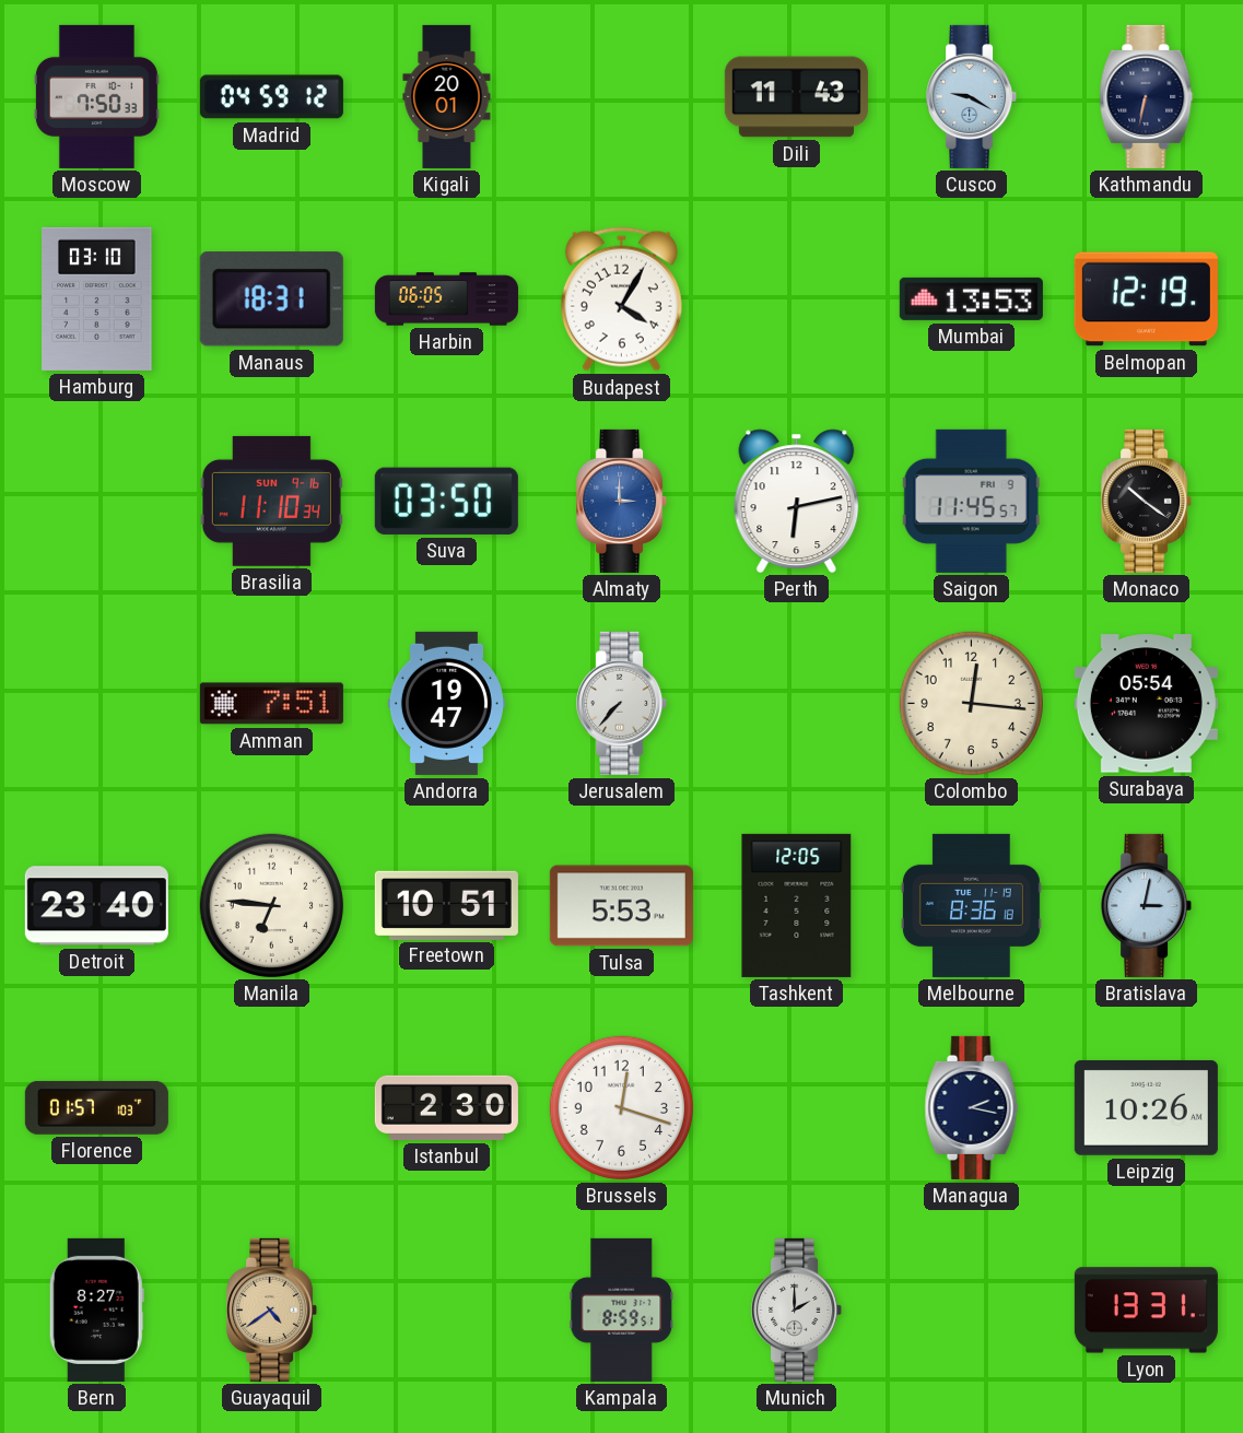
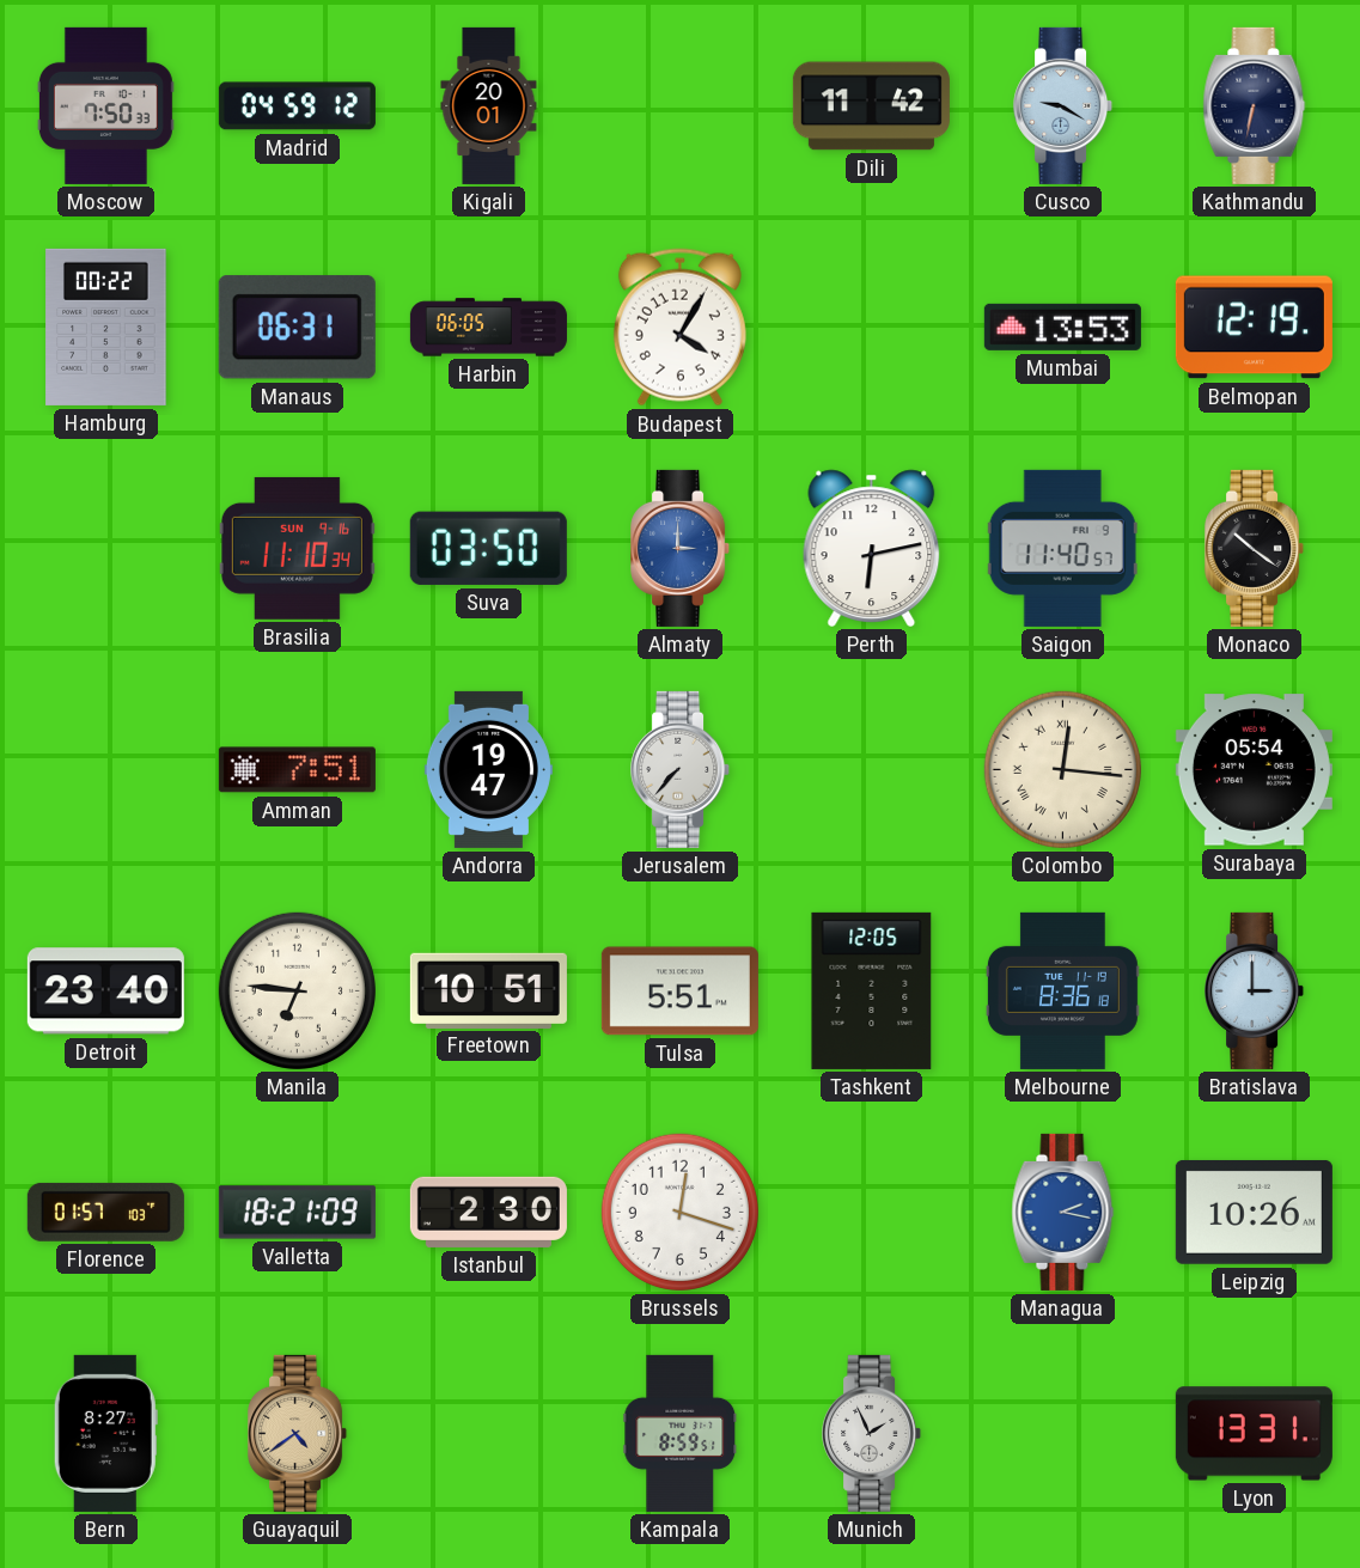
Dili: 11:43 -> 11:42 (871, 106)
Hamburg: 03:10 -> 00:22 (106, 327)
Manaus: 18:31 -> 06:31 (297, 328)
Saigon: 11:45 -> 11:40 (1062, 548)
Colombo numerals: Arabic -> Roman (1062, 769)
Tulsa: 5:53 -> 5:51 (679, 992)
Bratislava: 3:02 -> 3:00 (1255, 990)
Valletta: none -> 18:21 (297, 1213)
Managua dial: navy -> blue (1063, 1212)
Munich: 2:00 -> 1:56 (872, 1433)
